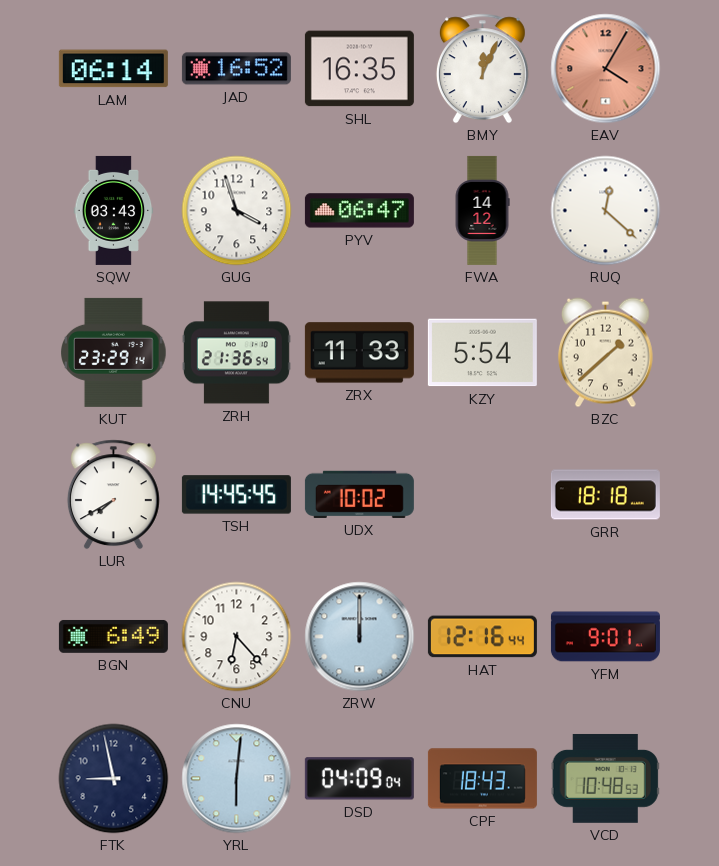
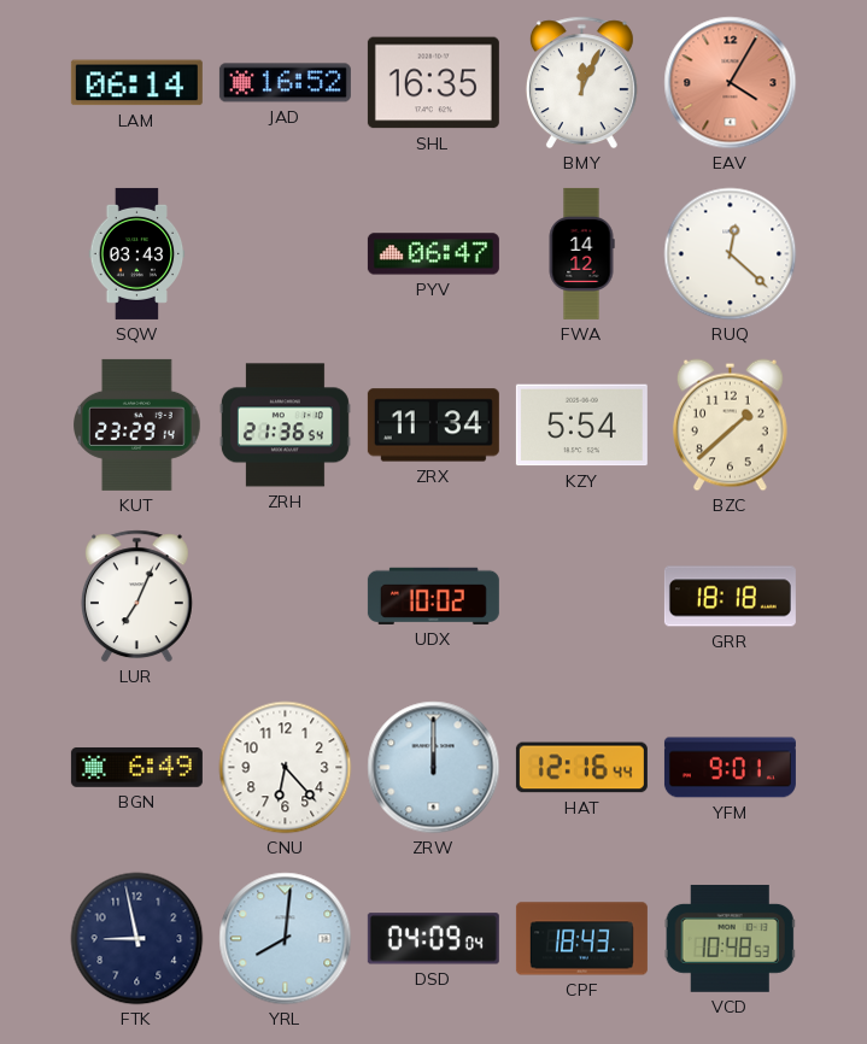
GUG: 3:57 -> none (237, 211)
ZRX: 11:33 -> 11:34 (433, 426)
LUR: 7:40 -> 7:04 (136, 597)
TSH: 14:45 -> none (236, 495)
YRL: 6:01 -> 8:01 (286, 939)
